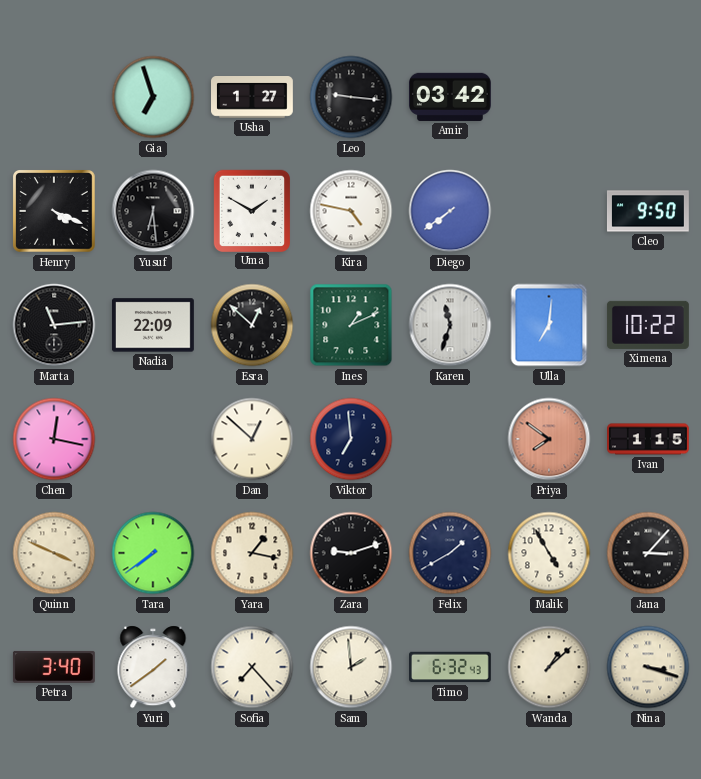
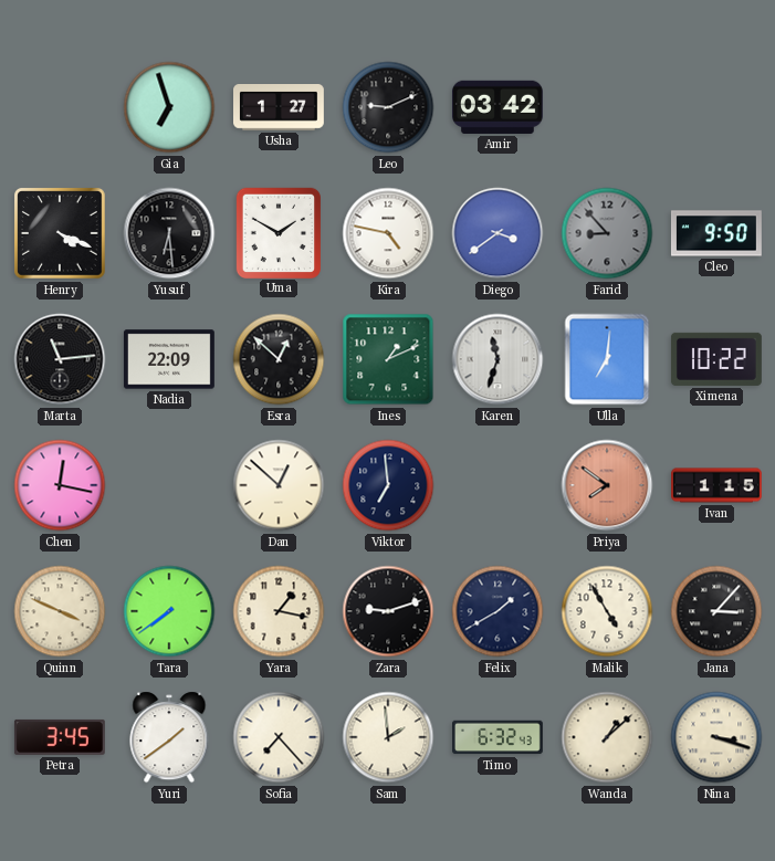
Leo: 9:16 -> 9:11 (388, 107)
Diego: 7:39 -> 3:39 (498, 233)
Farid: none -> 8:53 (607, 233)
Petra: 3:40 -> 3:45 (60, 737)
